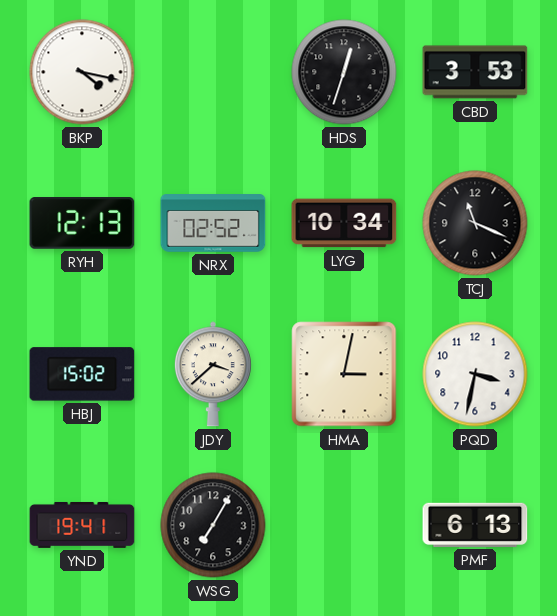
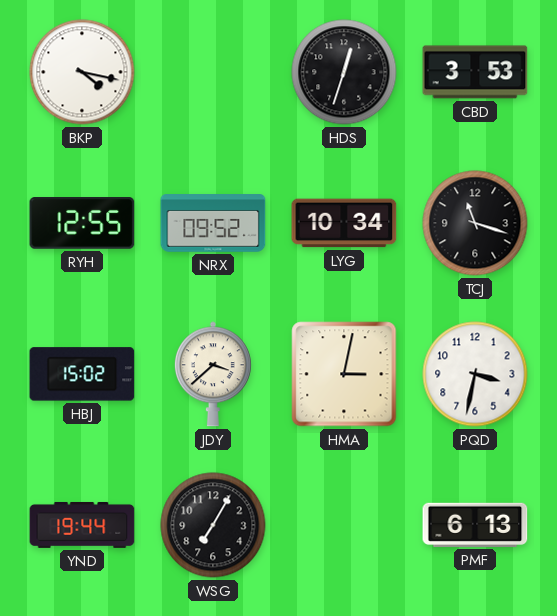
RYH: 12:13 -> 12:55 (82, 223)
NRX: 02:52 -> 09:52 (213, 223)
TCJ: 11:19 -> 11:18 (475, 223)
YND: 19:41 -> 19:44 (82, 525)
